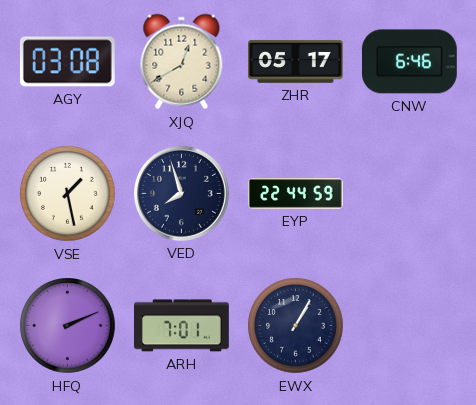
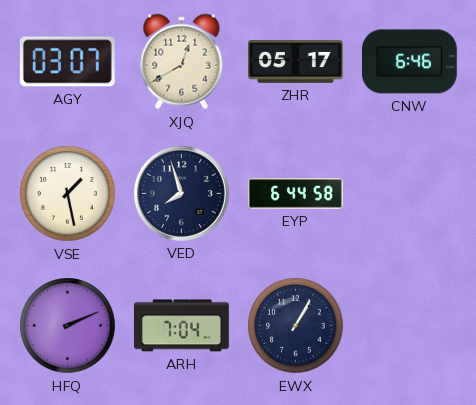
AGY: 03:08 -> 03:07 (67, 62)
EYP: 22:44 -> 6:44 (296, 194)
ARH: 7:01 -> 7:04 (182, 326)
